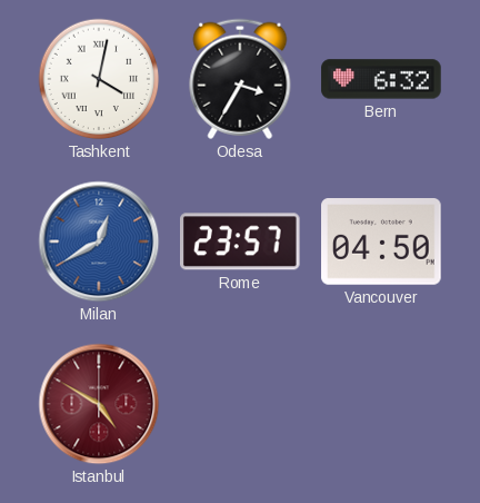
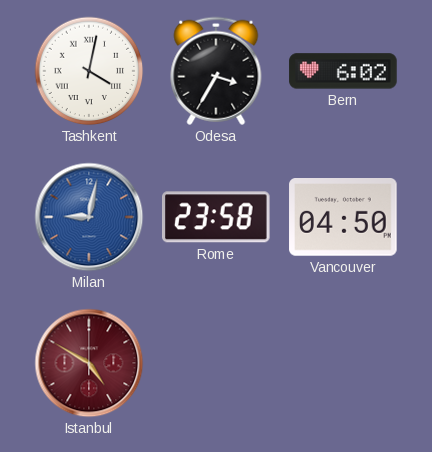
Bern: 6:32 -> 6:02 (343, 71)
Milan: 12:40 -> 9:02 (89, 217)
Rome: 23:57 -> 23:58 (217, 217)
